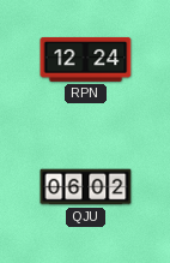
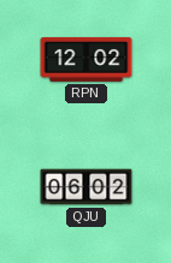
RPN: 12:24 -> 12:02 (87, 59)
